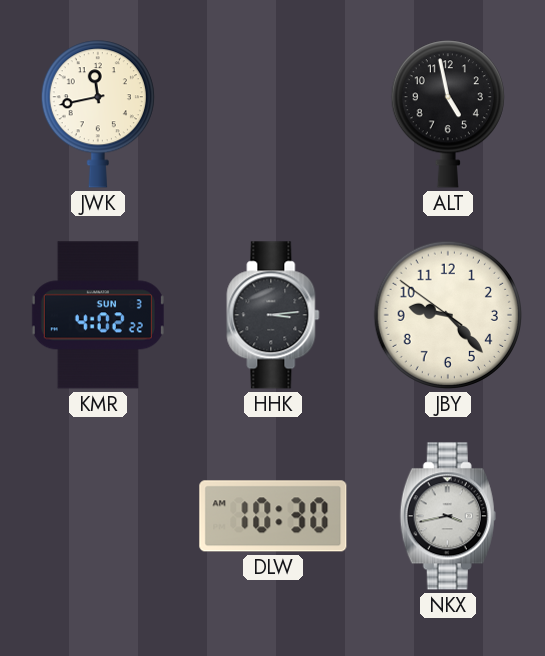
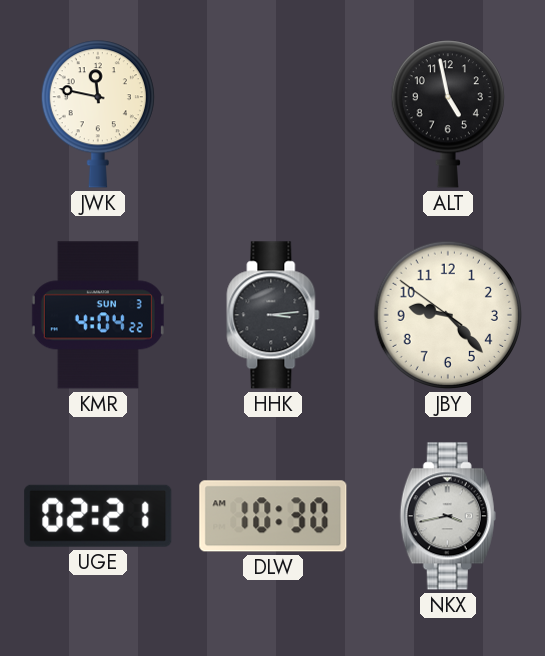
JWK: 11:43 -> 11:47 (98, 114)
KMR: 4:02 -> 4:04 (98, 315)
UGE: none -> 02:21 (98, 516)
